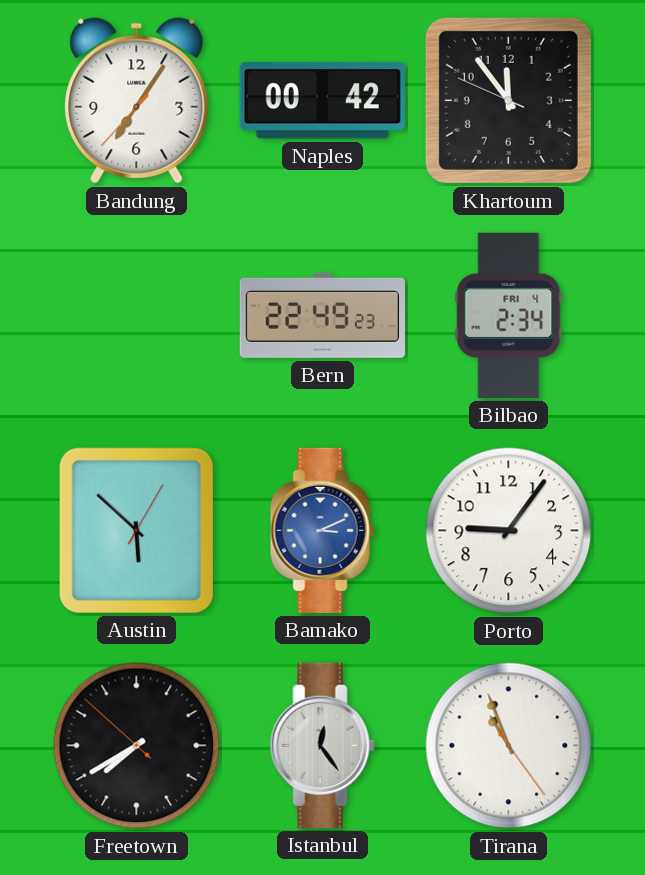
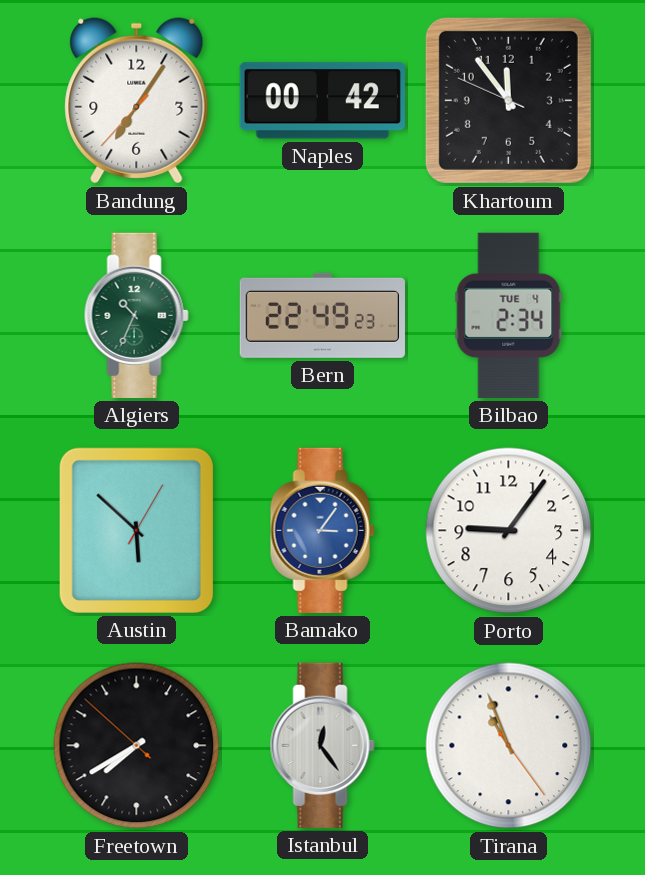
Algiers: none -> 10:34 (136, 315)
Bilbao date: FRI 4 -> TUE 4 (509, 315)
Bamako: 3:11 -> 3:06 (322, 530)
